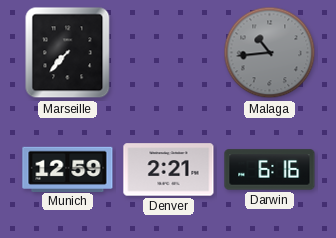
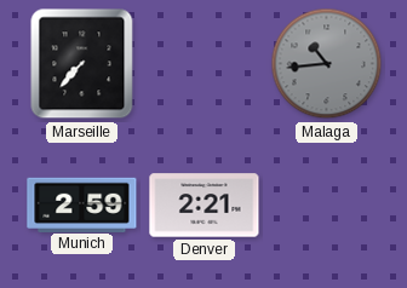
Munich: 12:59 -> 2:59 (82, 205)
Darwin: 6:16 -> none (270, 170)
